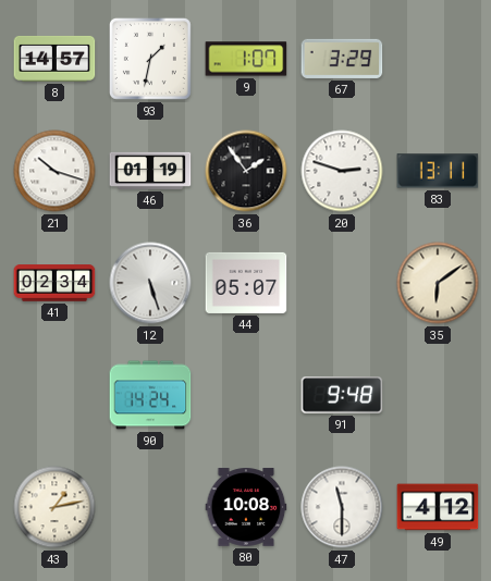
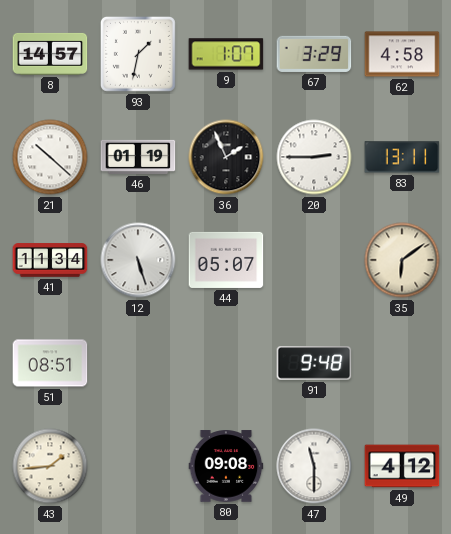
62: none -> 4:58 (402, 54)
21: 10:18 -> 10:22 (50, 157)
36: 1:54 -> 1:56 (226, 157)
20: 2:48 -> 2:45 (314, 157)
41: 02:34 -> 11:34 (50, 260)
51: none -> 08:51 (50, 363)
90: 14:24 -> none (150, 395)
43: 1:13 -> 1:44 (50, 466)
80: 10:08 -> 09:08 (226, 466)
